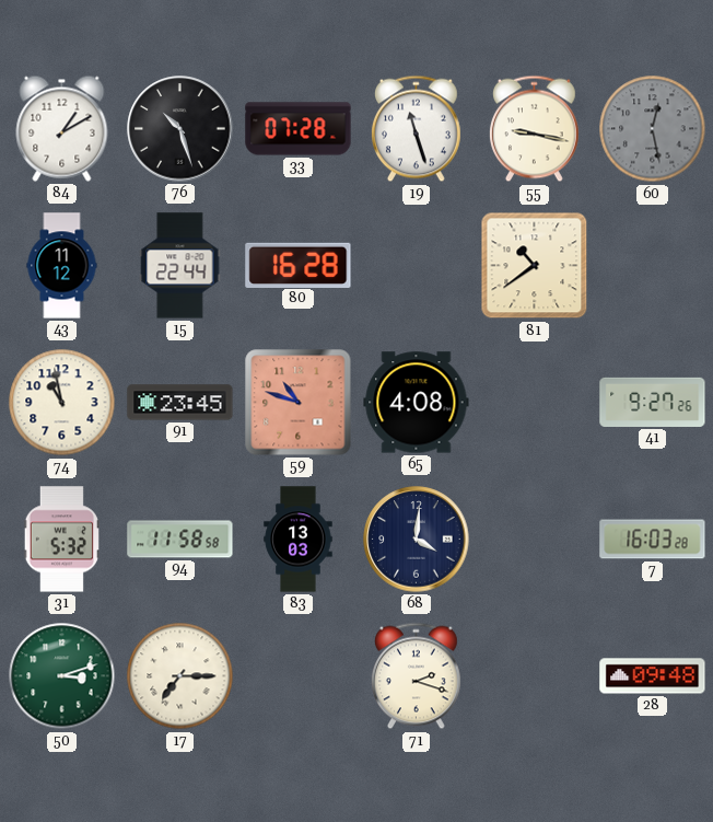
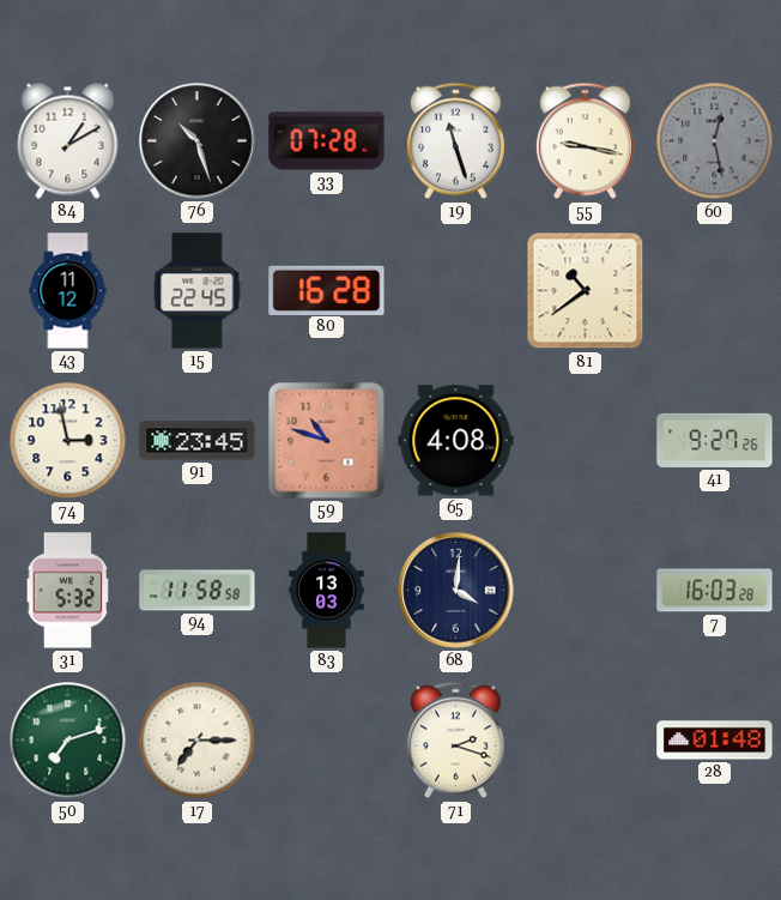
15: 22:44 -> 22:45 (198, 291)
74: 10:58 -> 2:58 (68, 441)
50: 3:12 -> 7:12 (68, 741)
28: 09:48 -> 01:48 (715, 741)
